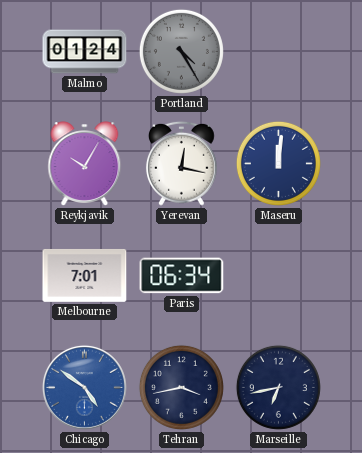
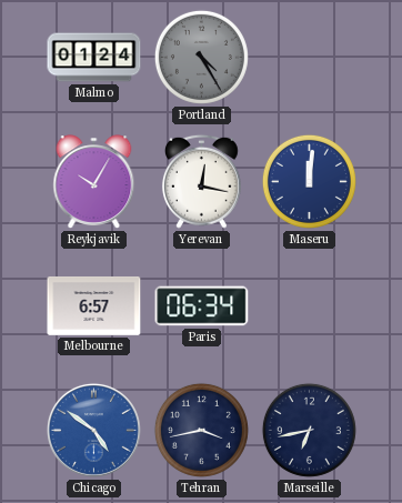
Melbourne: 7:01 -> 6:57 (94, 305)
